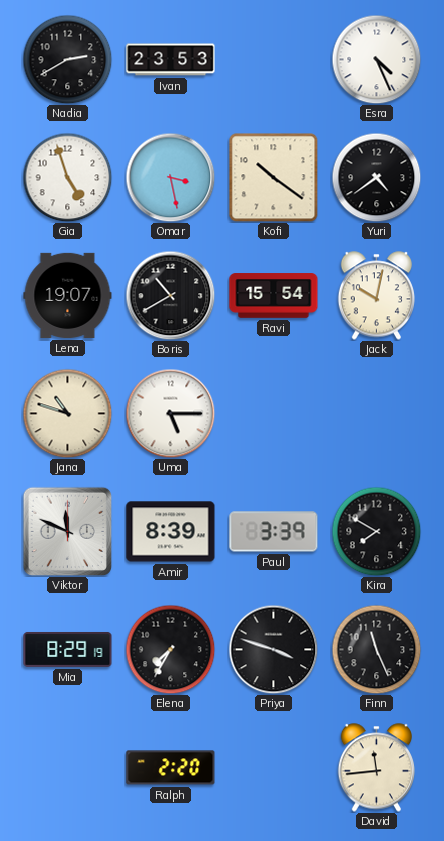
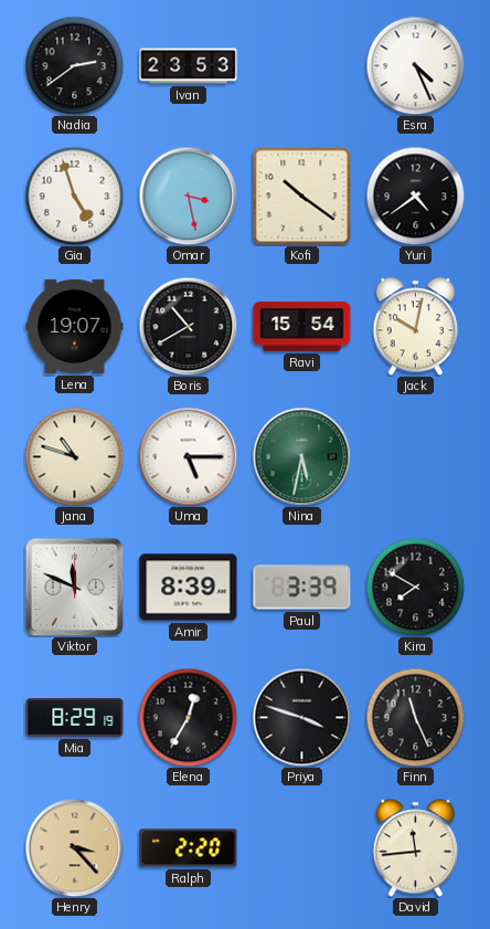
Nadia: 2:40 -> 2:39 (74, 65)
Nina: none -> 5:32 (301, 456)
Elena: 7:35 -> 12:35 (188, 717)
Henry: none -> 3:23 (74, 847)
